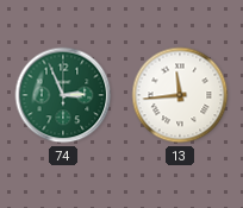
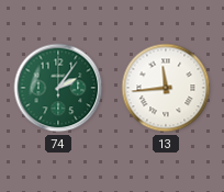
74: 2:56 -> 2:06 (58, 88)
